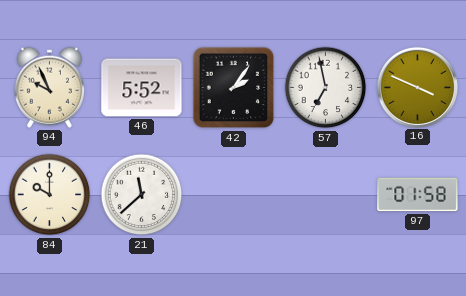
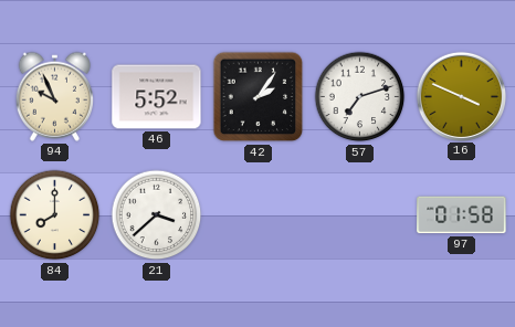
57: 6:58 -> 7:12 (360, 97)
84: 10:00 -> 8:00 (55, 215)
21: 11:38 -> 3:38 (157, 215)
